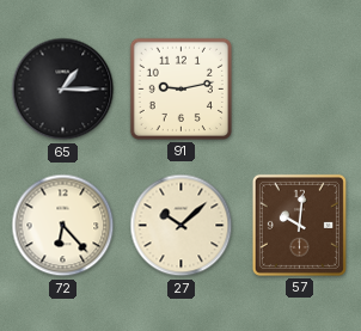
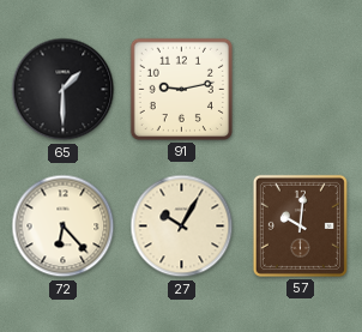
65: 1:15 -> 1:30 (64, 90)
27: 10:08 -> 10:05 (182, 227)
